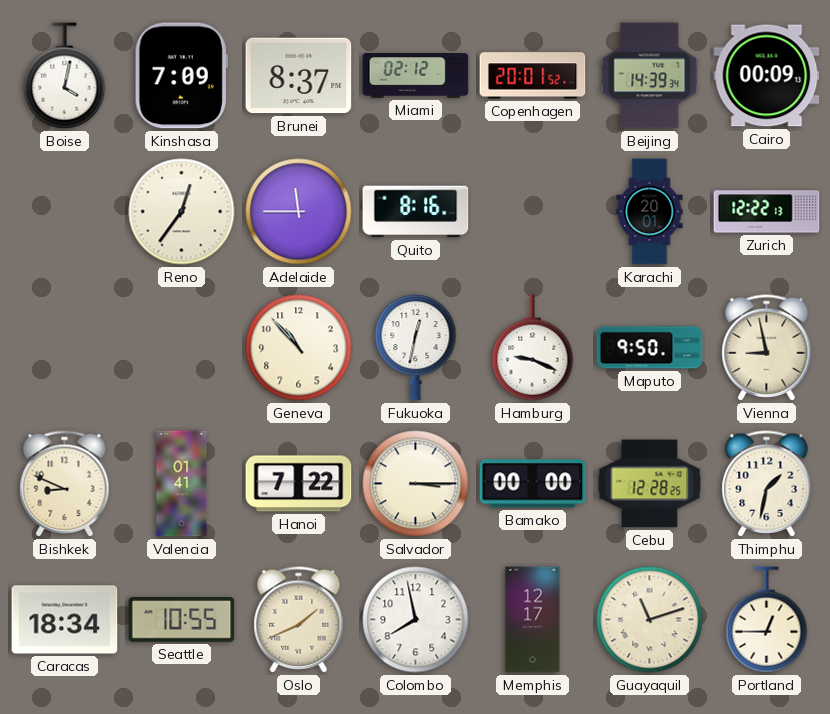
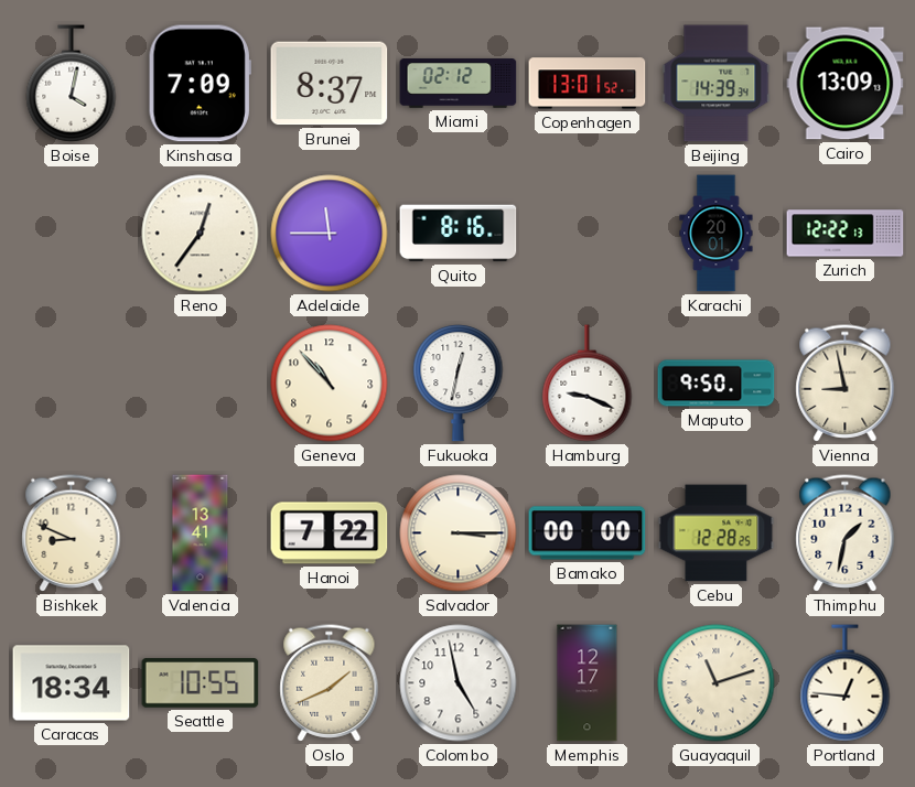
Copenhagen: 20:01 -> 13:01 (588, 84)
Cairo: 00:09 -> 13:09 (846, 84)
Valencia: 01:41 -> 13:41 (201, 533)
Colombo: 7:58 -> 4:58 (459, 683)
Portland: 12:45 -> 12:46 (846, 683)
